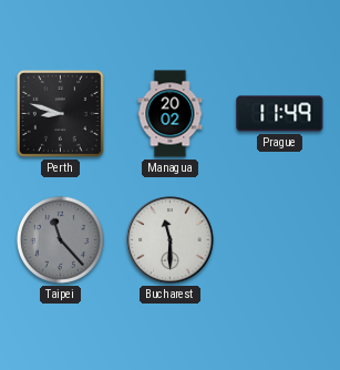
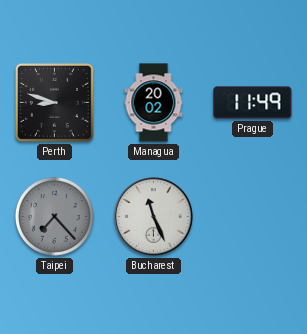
Taipei: 11:23 -> 7:23 (54, 216)
Bucharest: 11:30 -> 11:26 (154, 217)
